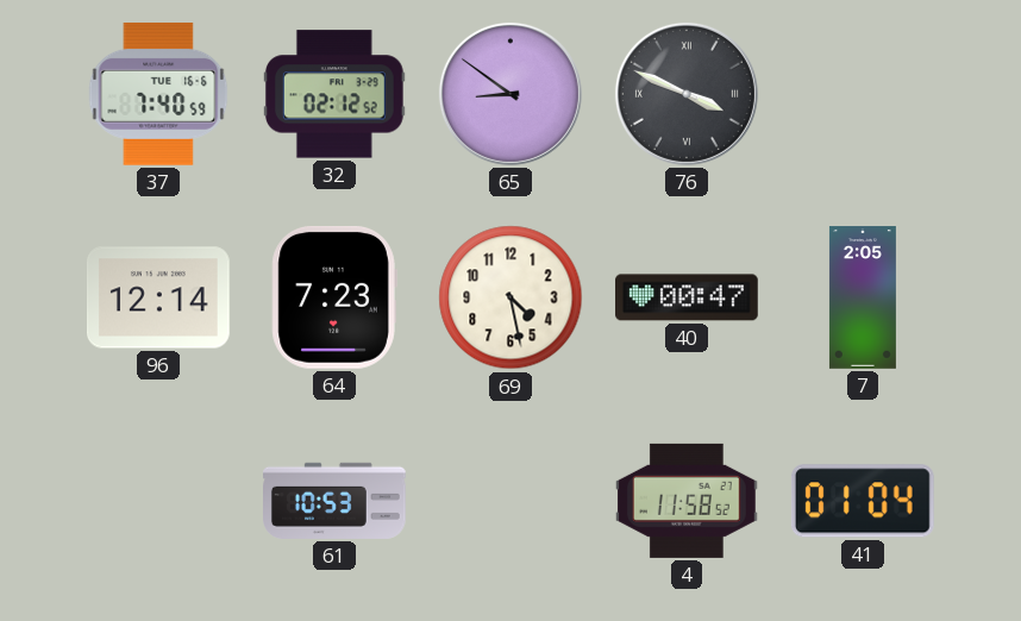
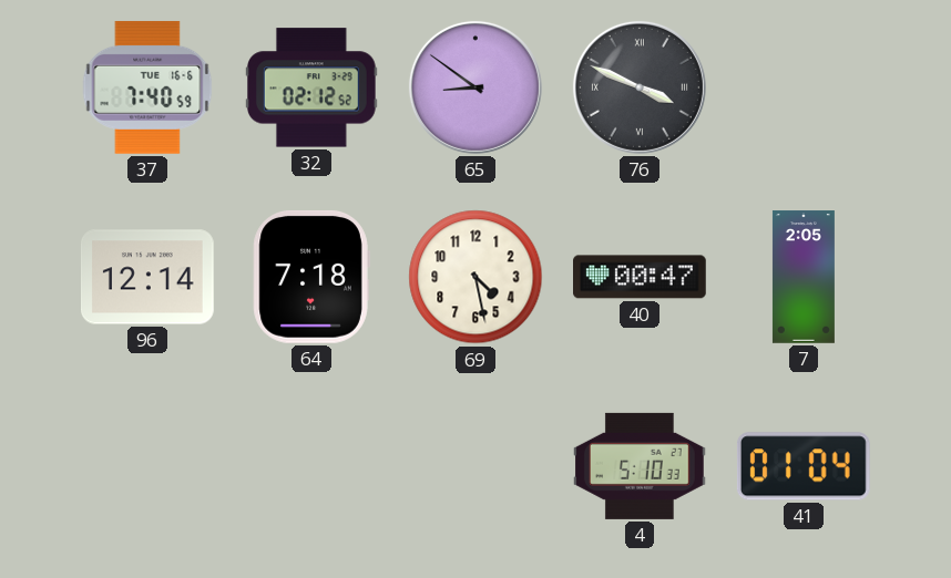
64: 7:23 -> 7:18 (311, 277)
61: 10:53 -> none (336, 501)
4: 11:58 -> 5:10 (641, 466)
